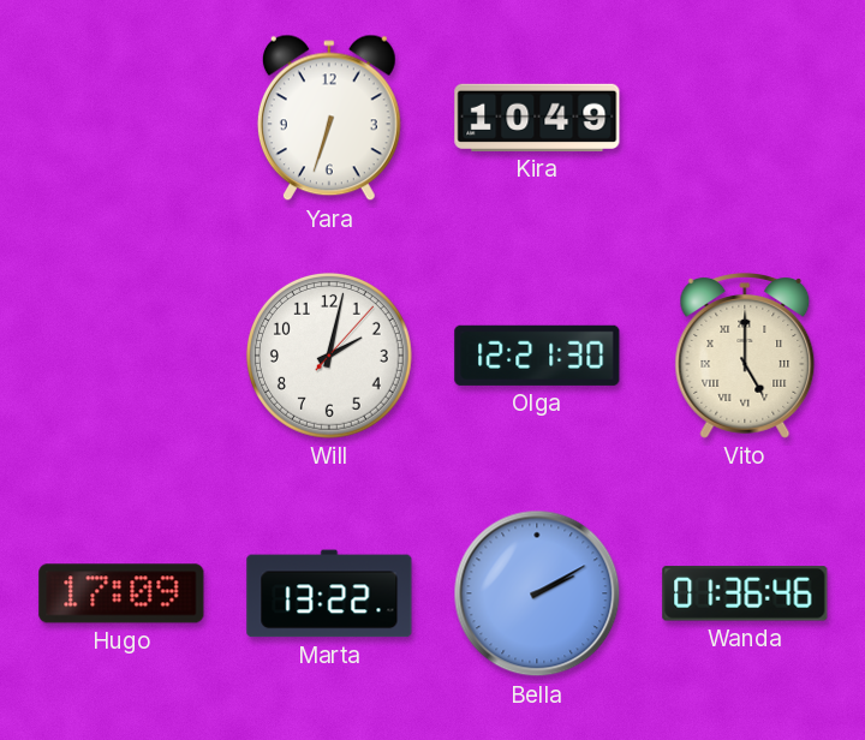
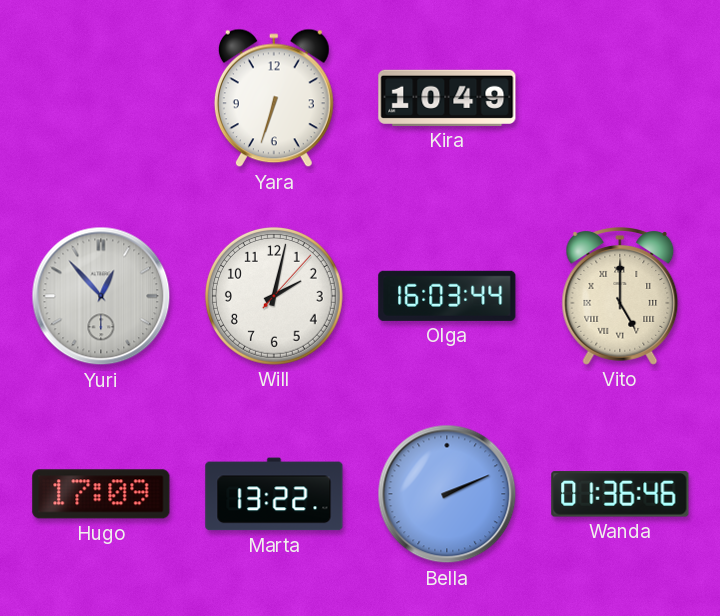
Yuri: none -> 12:53 (101, 296)
Olga: 12:21 -> 16:03 (447, 296)
Bella: 2:10 -> 2:11 (447, 494)
